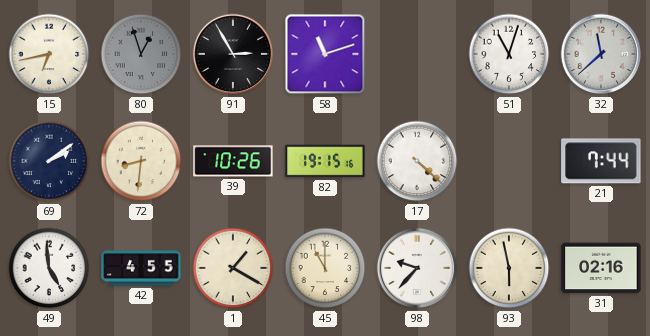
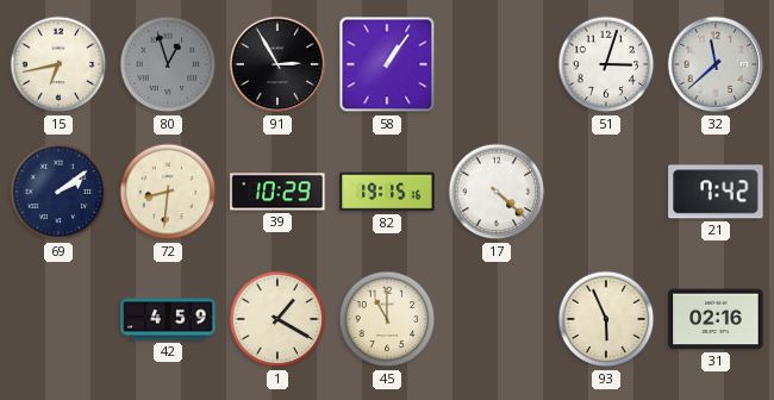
58: 11:12 -> 1:06 (387, 64)
51: 11:03 -> 3:03 (606, 64)
39: 10:26 -> 10:29 (277, 192)
21: 7:44 -> 7:42 (716, 192)
49: 4:59 -> none (49, 268)
42: 4:55 -> 4:59 (168, 319)
98: 9:37 -> none (417, 268)
93: 5:58 -> 5:56 (606, 319)
